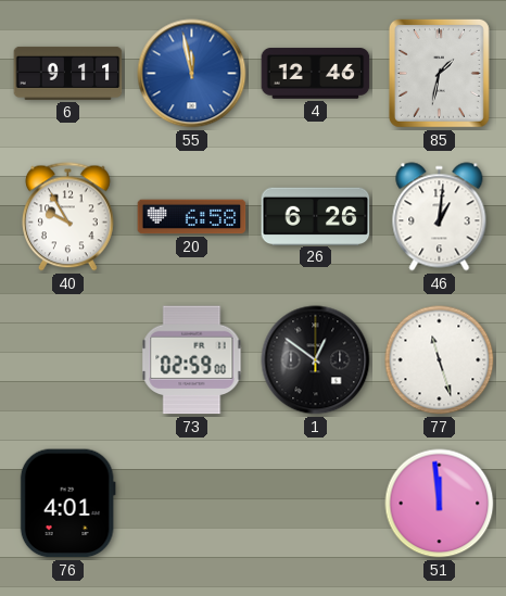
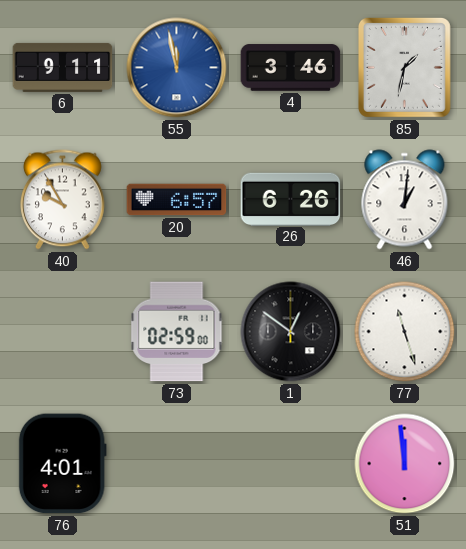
4: 12:46 -> 3:46 (291, 68)
20: 6:58 -> 6:57 (177, 200)
